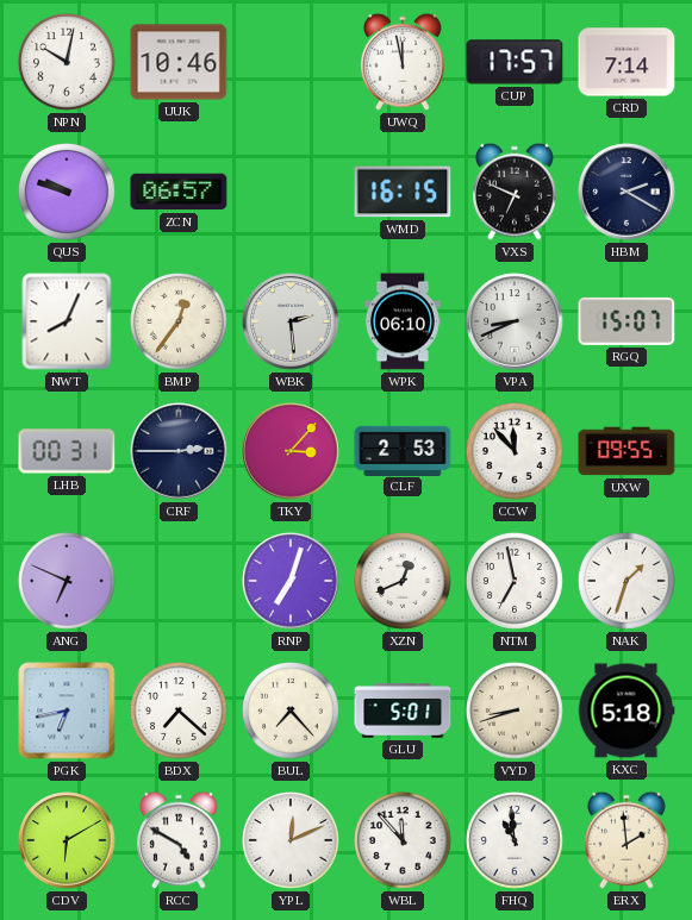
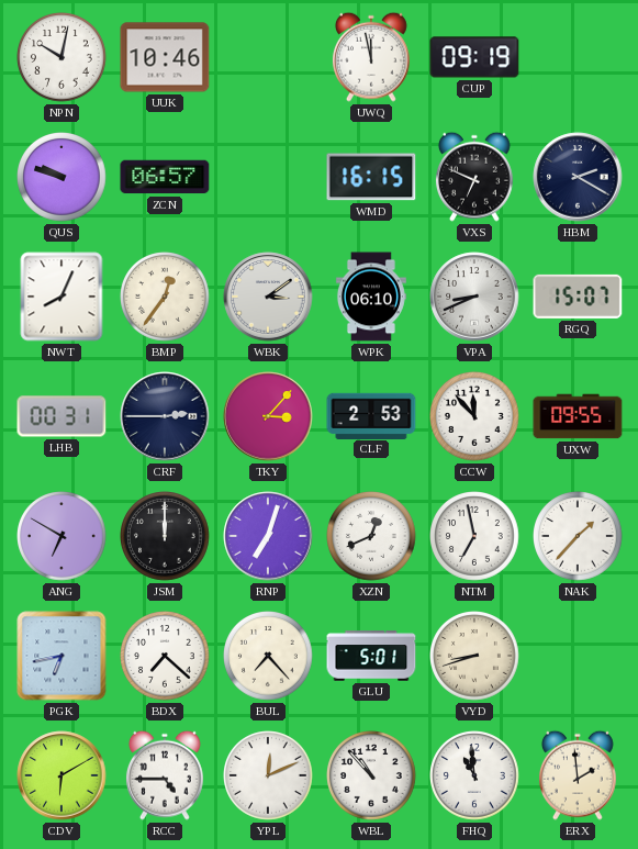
CUP: 17:57 -> 09:19 (474, 57)
CRD: 7:14 -> none (626, 62)
WBK: 2:29 -> 3:09 (268, 297)
ANG: 6:49 -> 6:50 (61, 536)
JSM: none -> 12:00 (165, 536)
NAK: 1:33 -> 1:37 (578, 536)
KXC: 5:18 -> none (626, 711)
RCC: 4:50 -> 4:45 (165, 775)
WBL: 11:53 -> 10:53 (371, 775)
